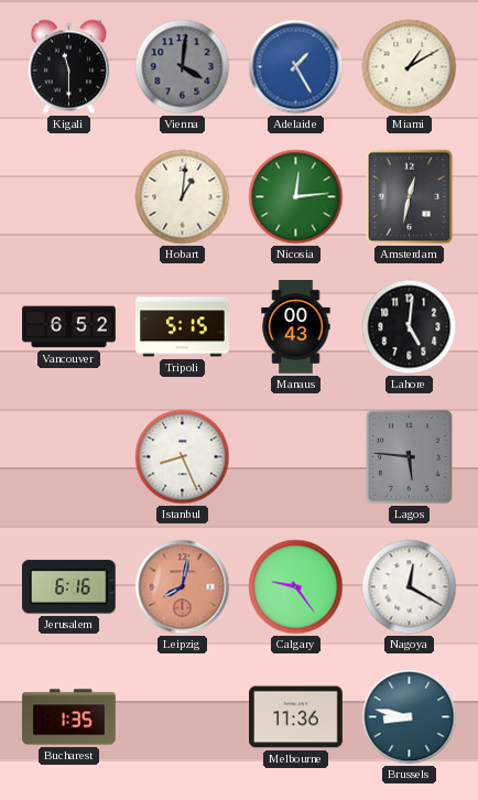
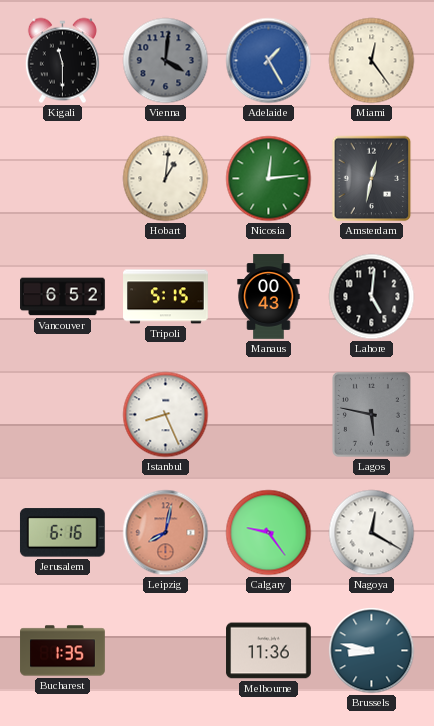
Miami: 1:10 -> 12:24 (372, 61)
Lagos: 5:46 -> 5:47 (371, 414)
